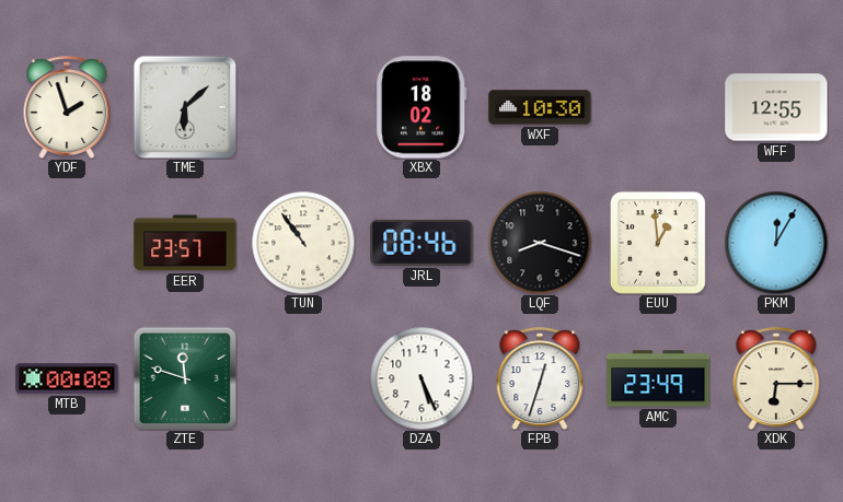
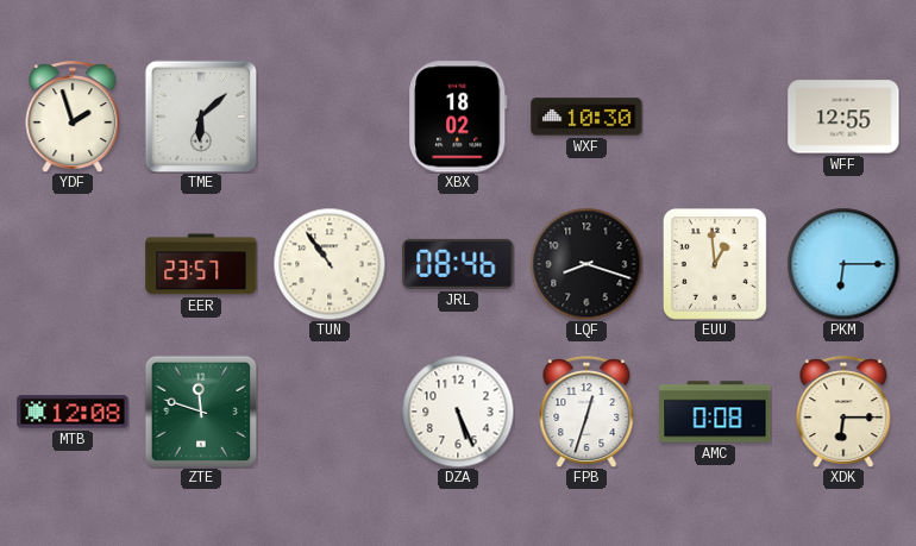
PKM: 12:05 -> 6:15 (843, 264)
MTB: 00:08 -> 12:08 (73, 412)
AMC: 23:49 -> 0:08 (715, 412)
